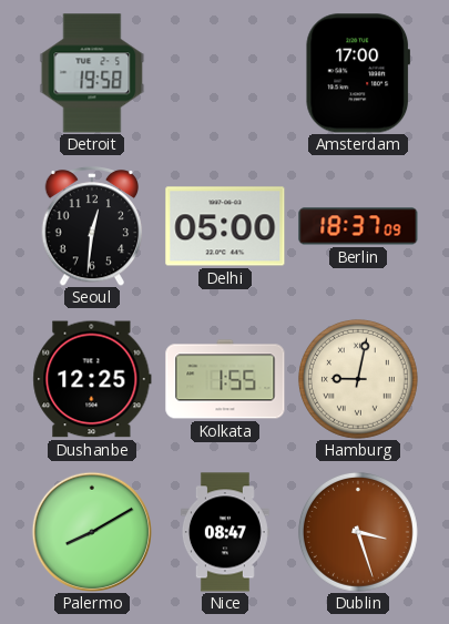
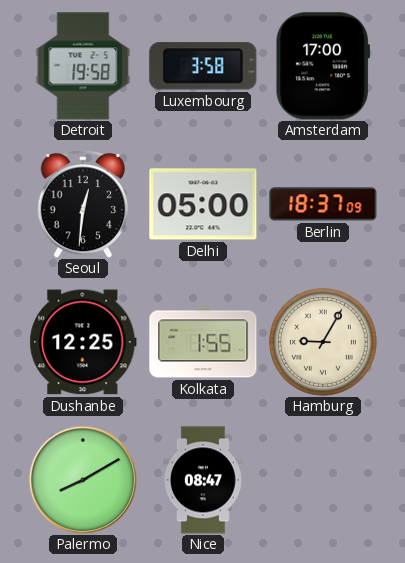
Luxembourg: none -> 3:58 (203, 66)
Hamburg: 9:02 -> 9:05 (323, 342)
Dublin: 3:27 -> none (358, 532)
